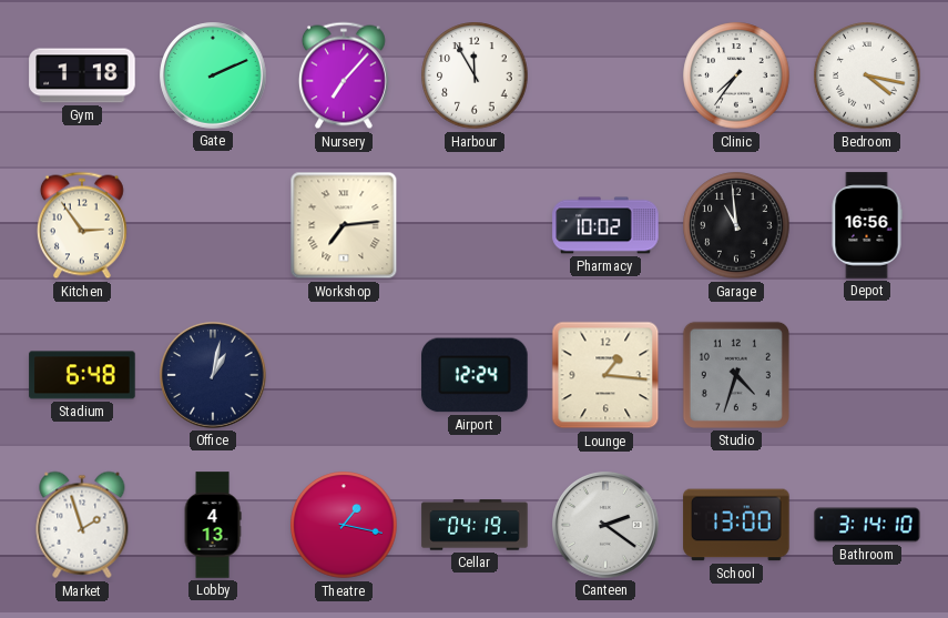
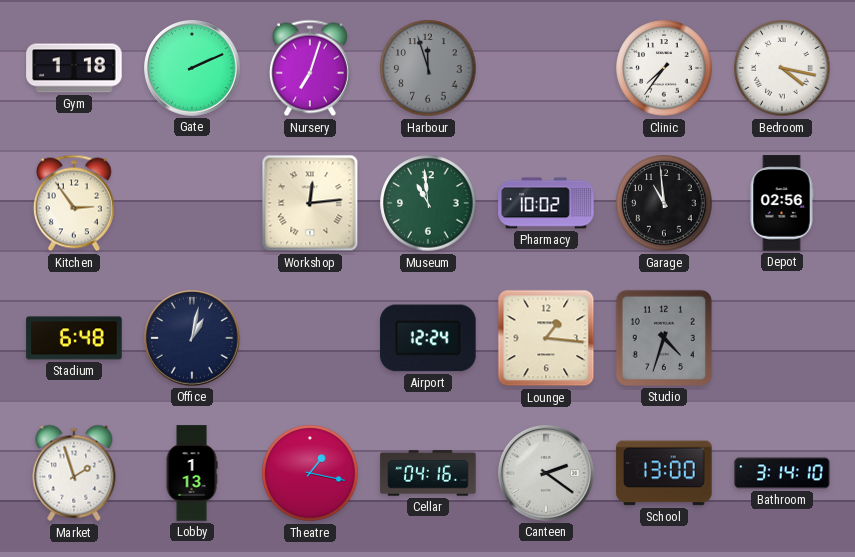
Nursery: 7:07 -> 7:03 (310, 68)
Harbour: 11:55 -> 11:57 (428, 68)
Harbour dial: white -> grey (428, 68)
Workshop: 7:14 -> 12:14 (310, 203)
Museum: none -> 10:59 (428, 203)
Depot: 16:56 -> 02:56 (782, 203)
Lobby: 4:13 -> 1:13 (192, 473)
Cellar: 04:19 -> 04:16 (428, 473)
